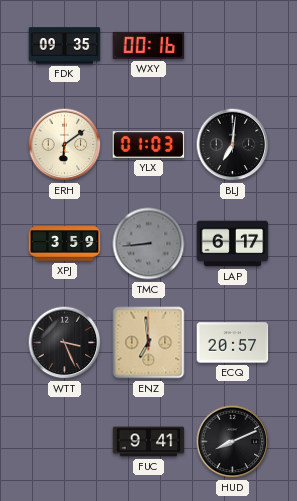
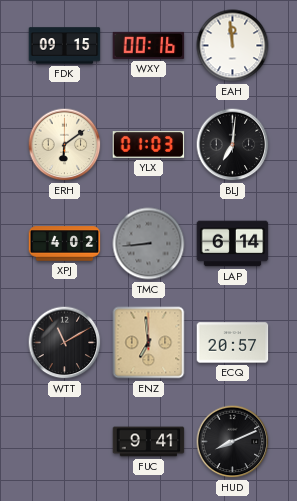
FDK: 09:35 -> 09:15 (65, 46)
EAH: none -> 11:59 (233, 46)
XPJ: 3:59 -> 4:02 (65, 244)
LAP: 6:17 -> 6:14 (233, 244)
WTT: 3:26 -> 11:10 (65, 343)
